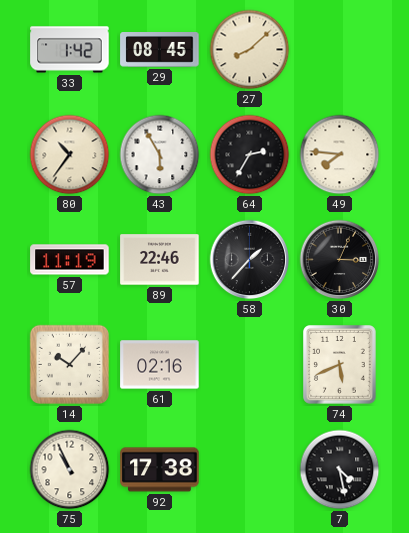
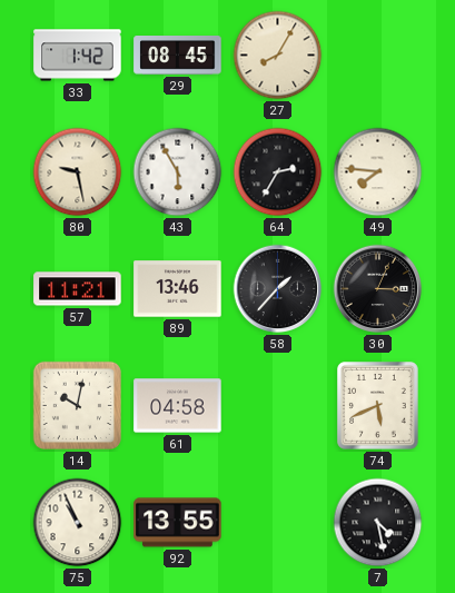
27: 8:08 -> 8:05 (278, 56)
80: 10:36 -> 9:28 (78, 172)
57: 11:19 -> 11:21 (78, 289)
89: 22:46 -> 13:46 (178, 289)
14: 10:07 -> 10:02 (77, 405)
61: 02:16 -> 04:58 (178, 406)
92: 17:38 -> 13:55 (178, 523)
